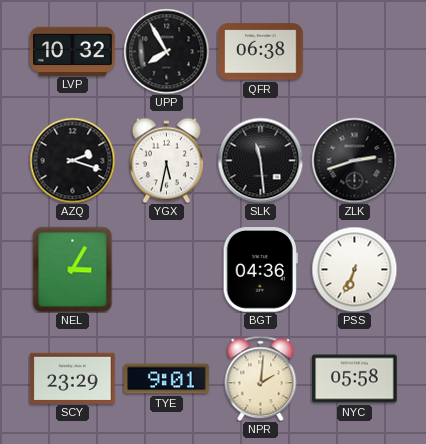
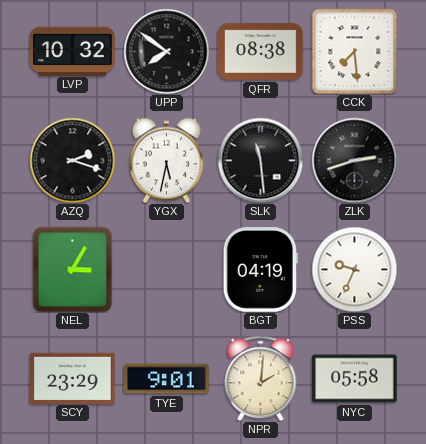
UPP: 7:55 -> 7:51 (166, 51)
QFR: 06:38 -> 08:38 (261, 52)
CCK: none -> 7:29 (354, 51)
BGT: 04:36 -> 04:19 (260, 270)
PSS: 6:34 -> 9:34 (354, 269)
